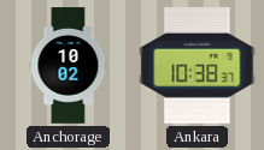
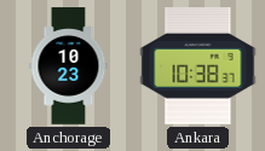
Anchorage: 10:02 -> 10:23 (69, 66)
